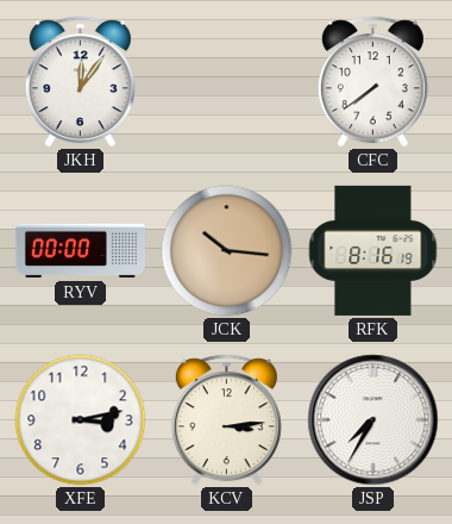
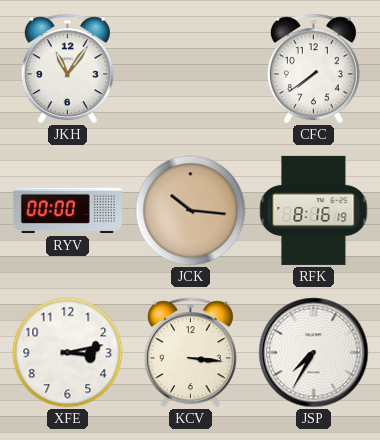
JKH: 12:06 -> 11:06 (67, 69)
KCV: 3:14 -> 3:16 (190, 353)
